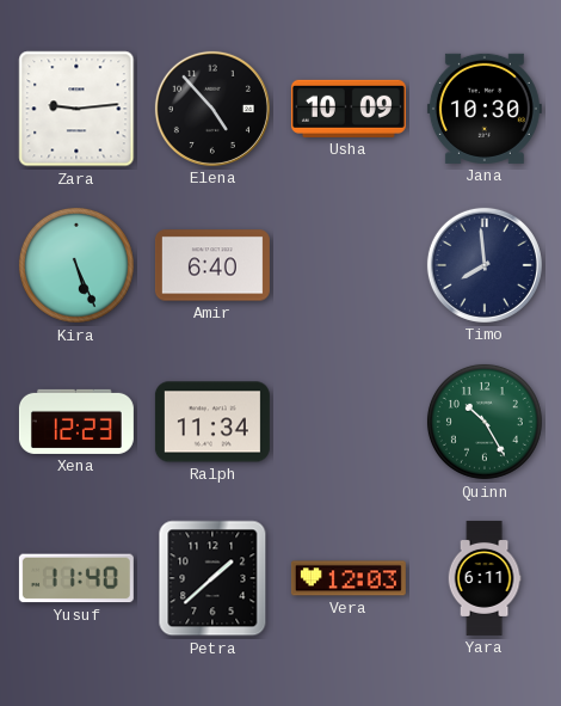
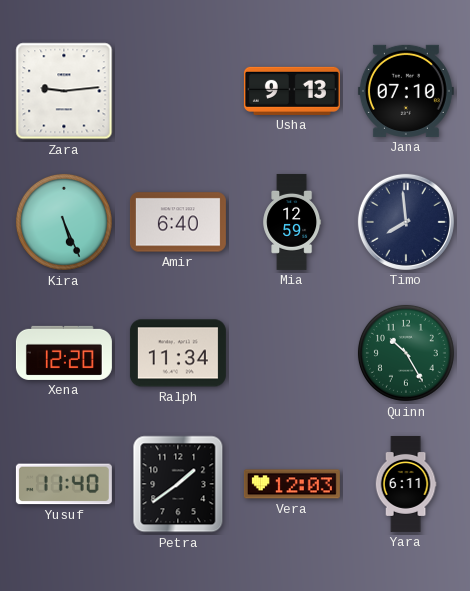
Elena: 4:53 -> none (212, 109)
Usha: 10:09 -> 9:13 (292, 91)
Jana: 10:30 -> 07:10 (406, 91)
Mia: none -> 12:59 (292, 222)
Xena: 12:23 -> 12:20 (64, 353)
Petra: 1:38 -> 1:39 (178, 484)
